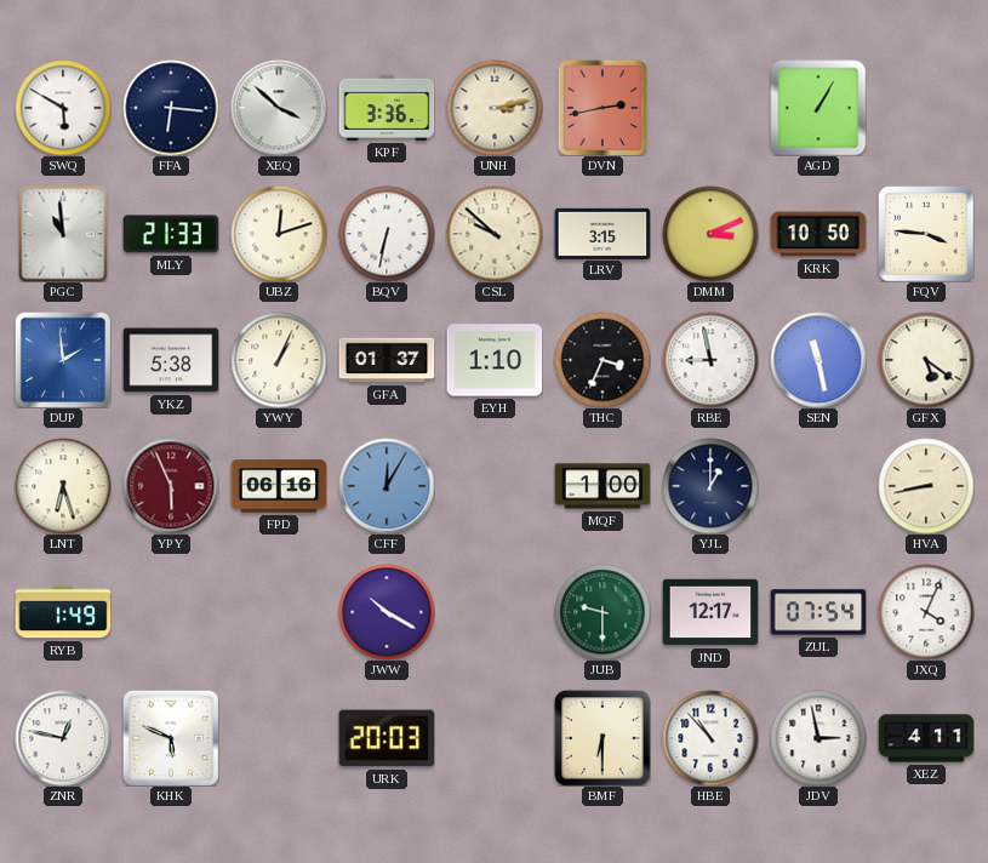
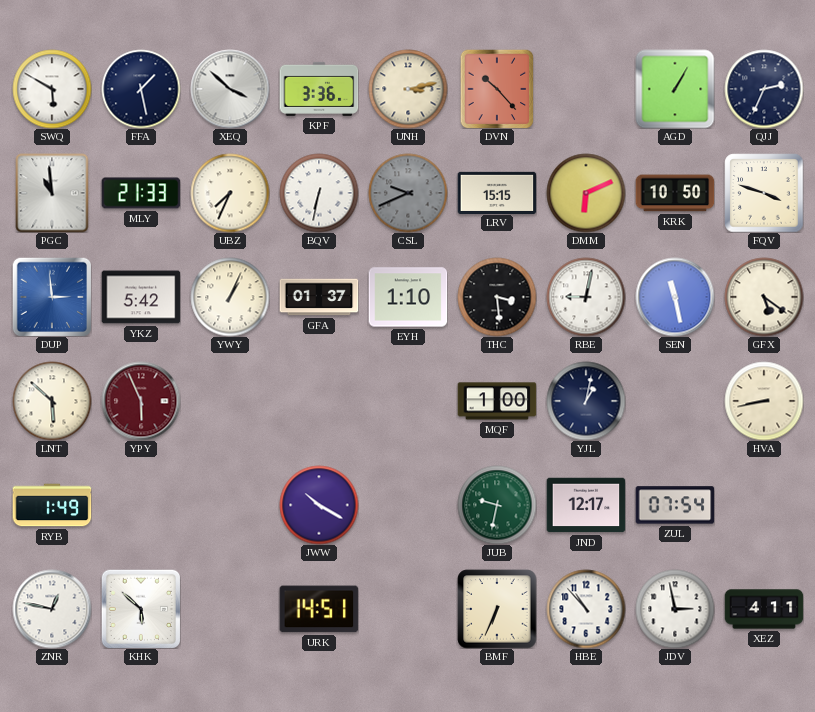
FFA: 6:16 -> 1:28 (141, 89)
DVN: 2:43 -> 10:23 (497, 89)
QJJ: none -> 2:34 (764, 89)
UBZ: 12:12 -> 7:34 (230, 193)
CSL: 9:52 -> 9:41 (408, 193)
CSL dial: cream -> grey (408, 193)
LRV: 3:15 -> 15:15 (497, 192)
DMM: 3:11 -> 6:11 (586, 193)
FQV: 3:46 -> 3:48 (764, 193)
DUP: 1:59 -> 2:59 (52, 297)
YKZ: 5:38 -> 5:42 (141, 297)
THC: 3:34 -> 3:29 (497, 297)
RBE: 8:58 -> 9:02 (586, 297)
LNT: 6:27 -> 5:52 (52, 401)
FPD: 06:16 -> none (279, 486)
CFF: 12:05 -> none (387, 486)
YJL: 1:00 -> 1:02 (586, 401)
JUB: 9:30 -> 9:32 (497, 505)
JXQ: 4:04 -> none (926, 612)
KHK: 5:49 -> 5:52 (141, 609)
URK: 20:03 -> 14:51 (319, 609)
BMF: 6:30 -> 6:34 (497, 609)
